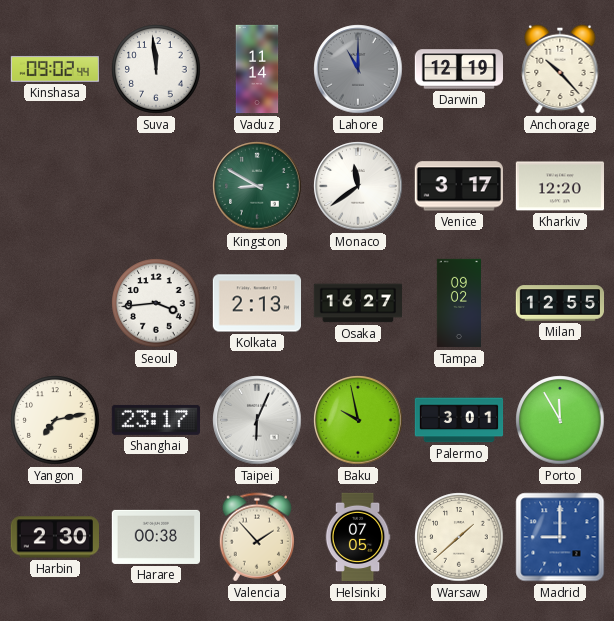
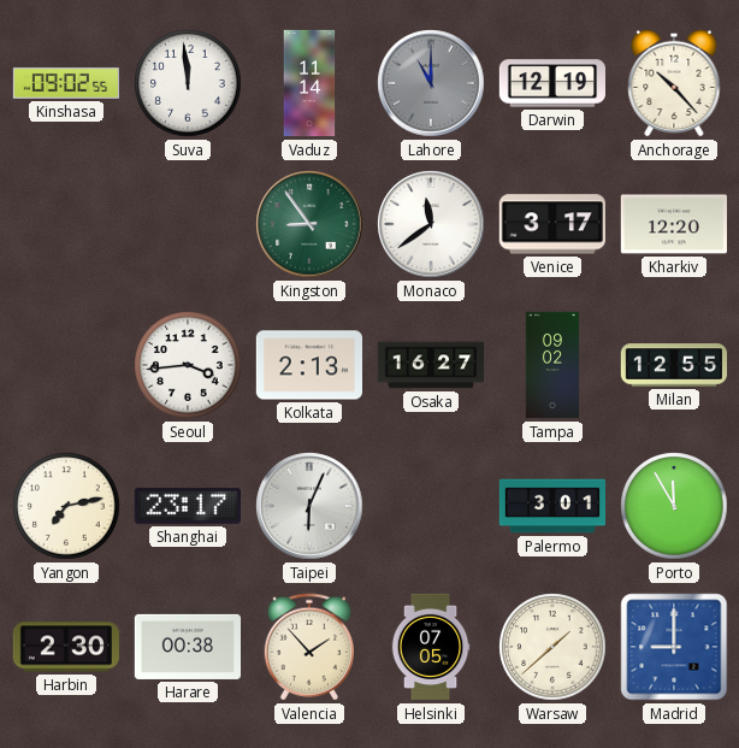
Kinshasa: 09:02:44 -> 09:02:55 (65, 83)
Kingston: 8:50 -> 8:54 (309, 224)
Baku: 9:58 -> none (358, 420)
